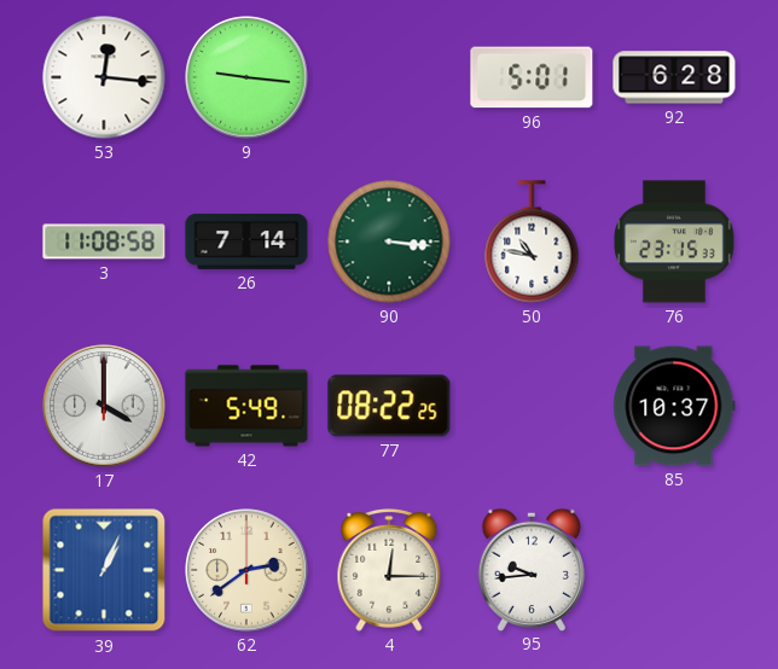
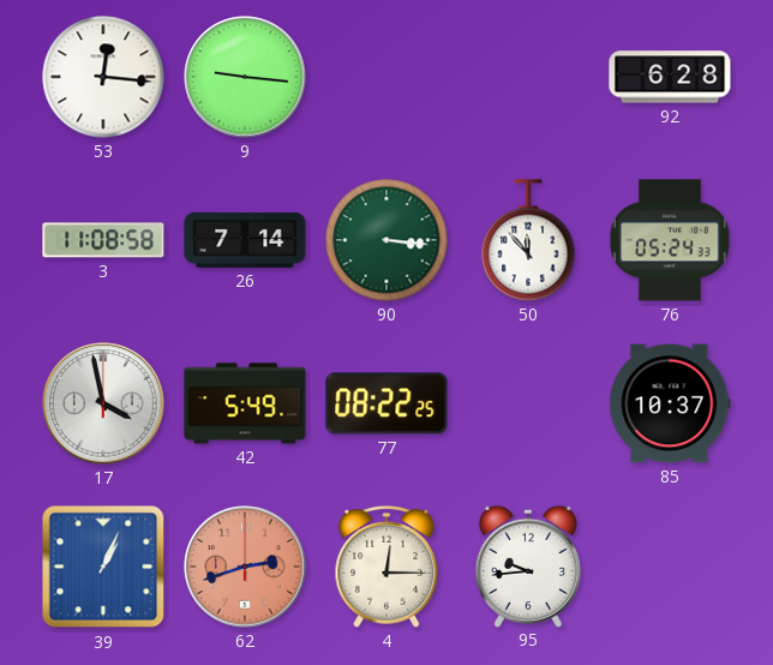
96: 5:01 -> none (532, 77)
50: 10:47 -> 11:53 (528, 240)
76: 23:15 -> 05:24 (671, 240)
17: 4:00 -> 3:58 (103, 403)
62: 2:39 -> 2:42 (245, 567)
62 dial: cream -> salmon (245, 567)
